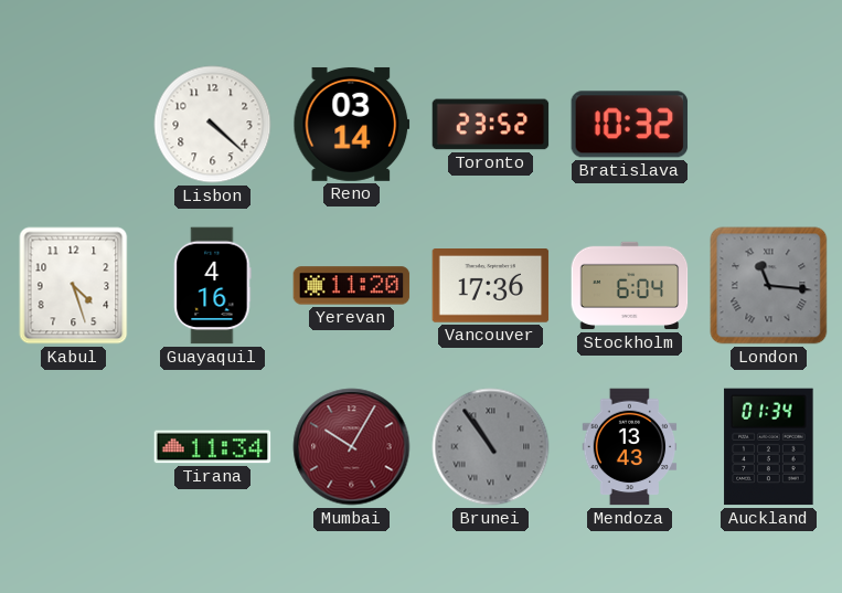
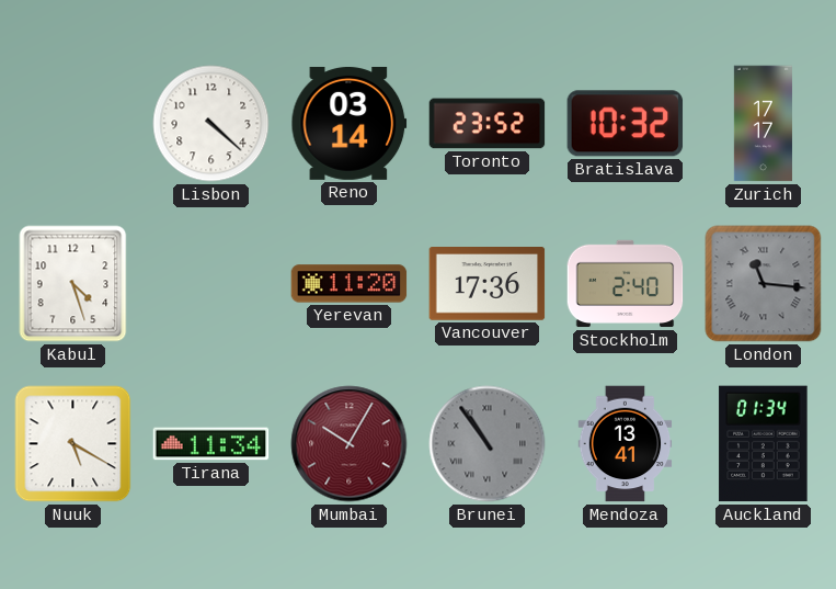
Zurich: none -> 17:17 (763, 124)
Guayaquil: 4:16 -> none (213, 286)
Stockholm: 6:04 -> 2:40 (626, 284)
Nuuk: none -> 5:20 (73, 444)
Mendoza: 13:43 -> 13:41 (626, 444)
